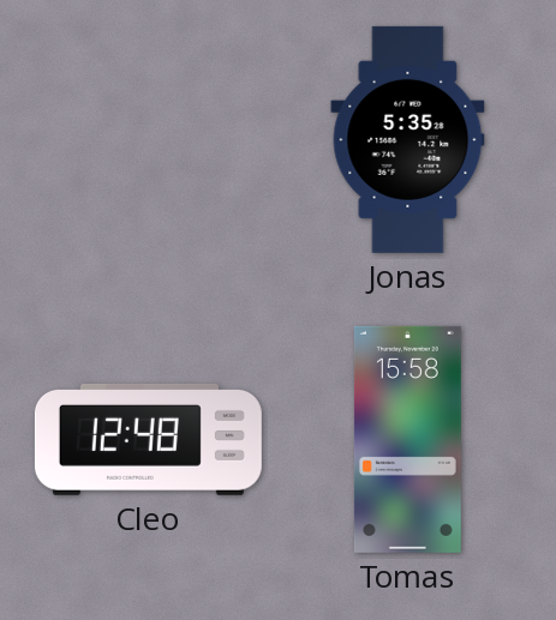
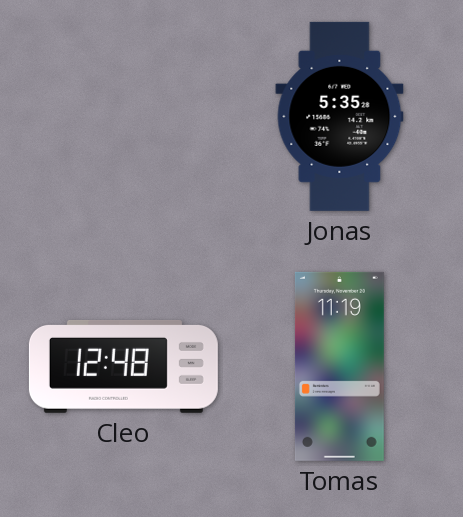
Tomas: 15:58 -> 11:19 (339, 366)
